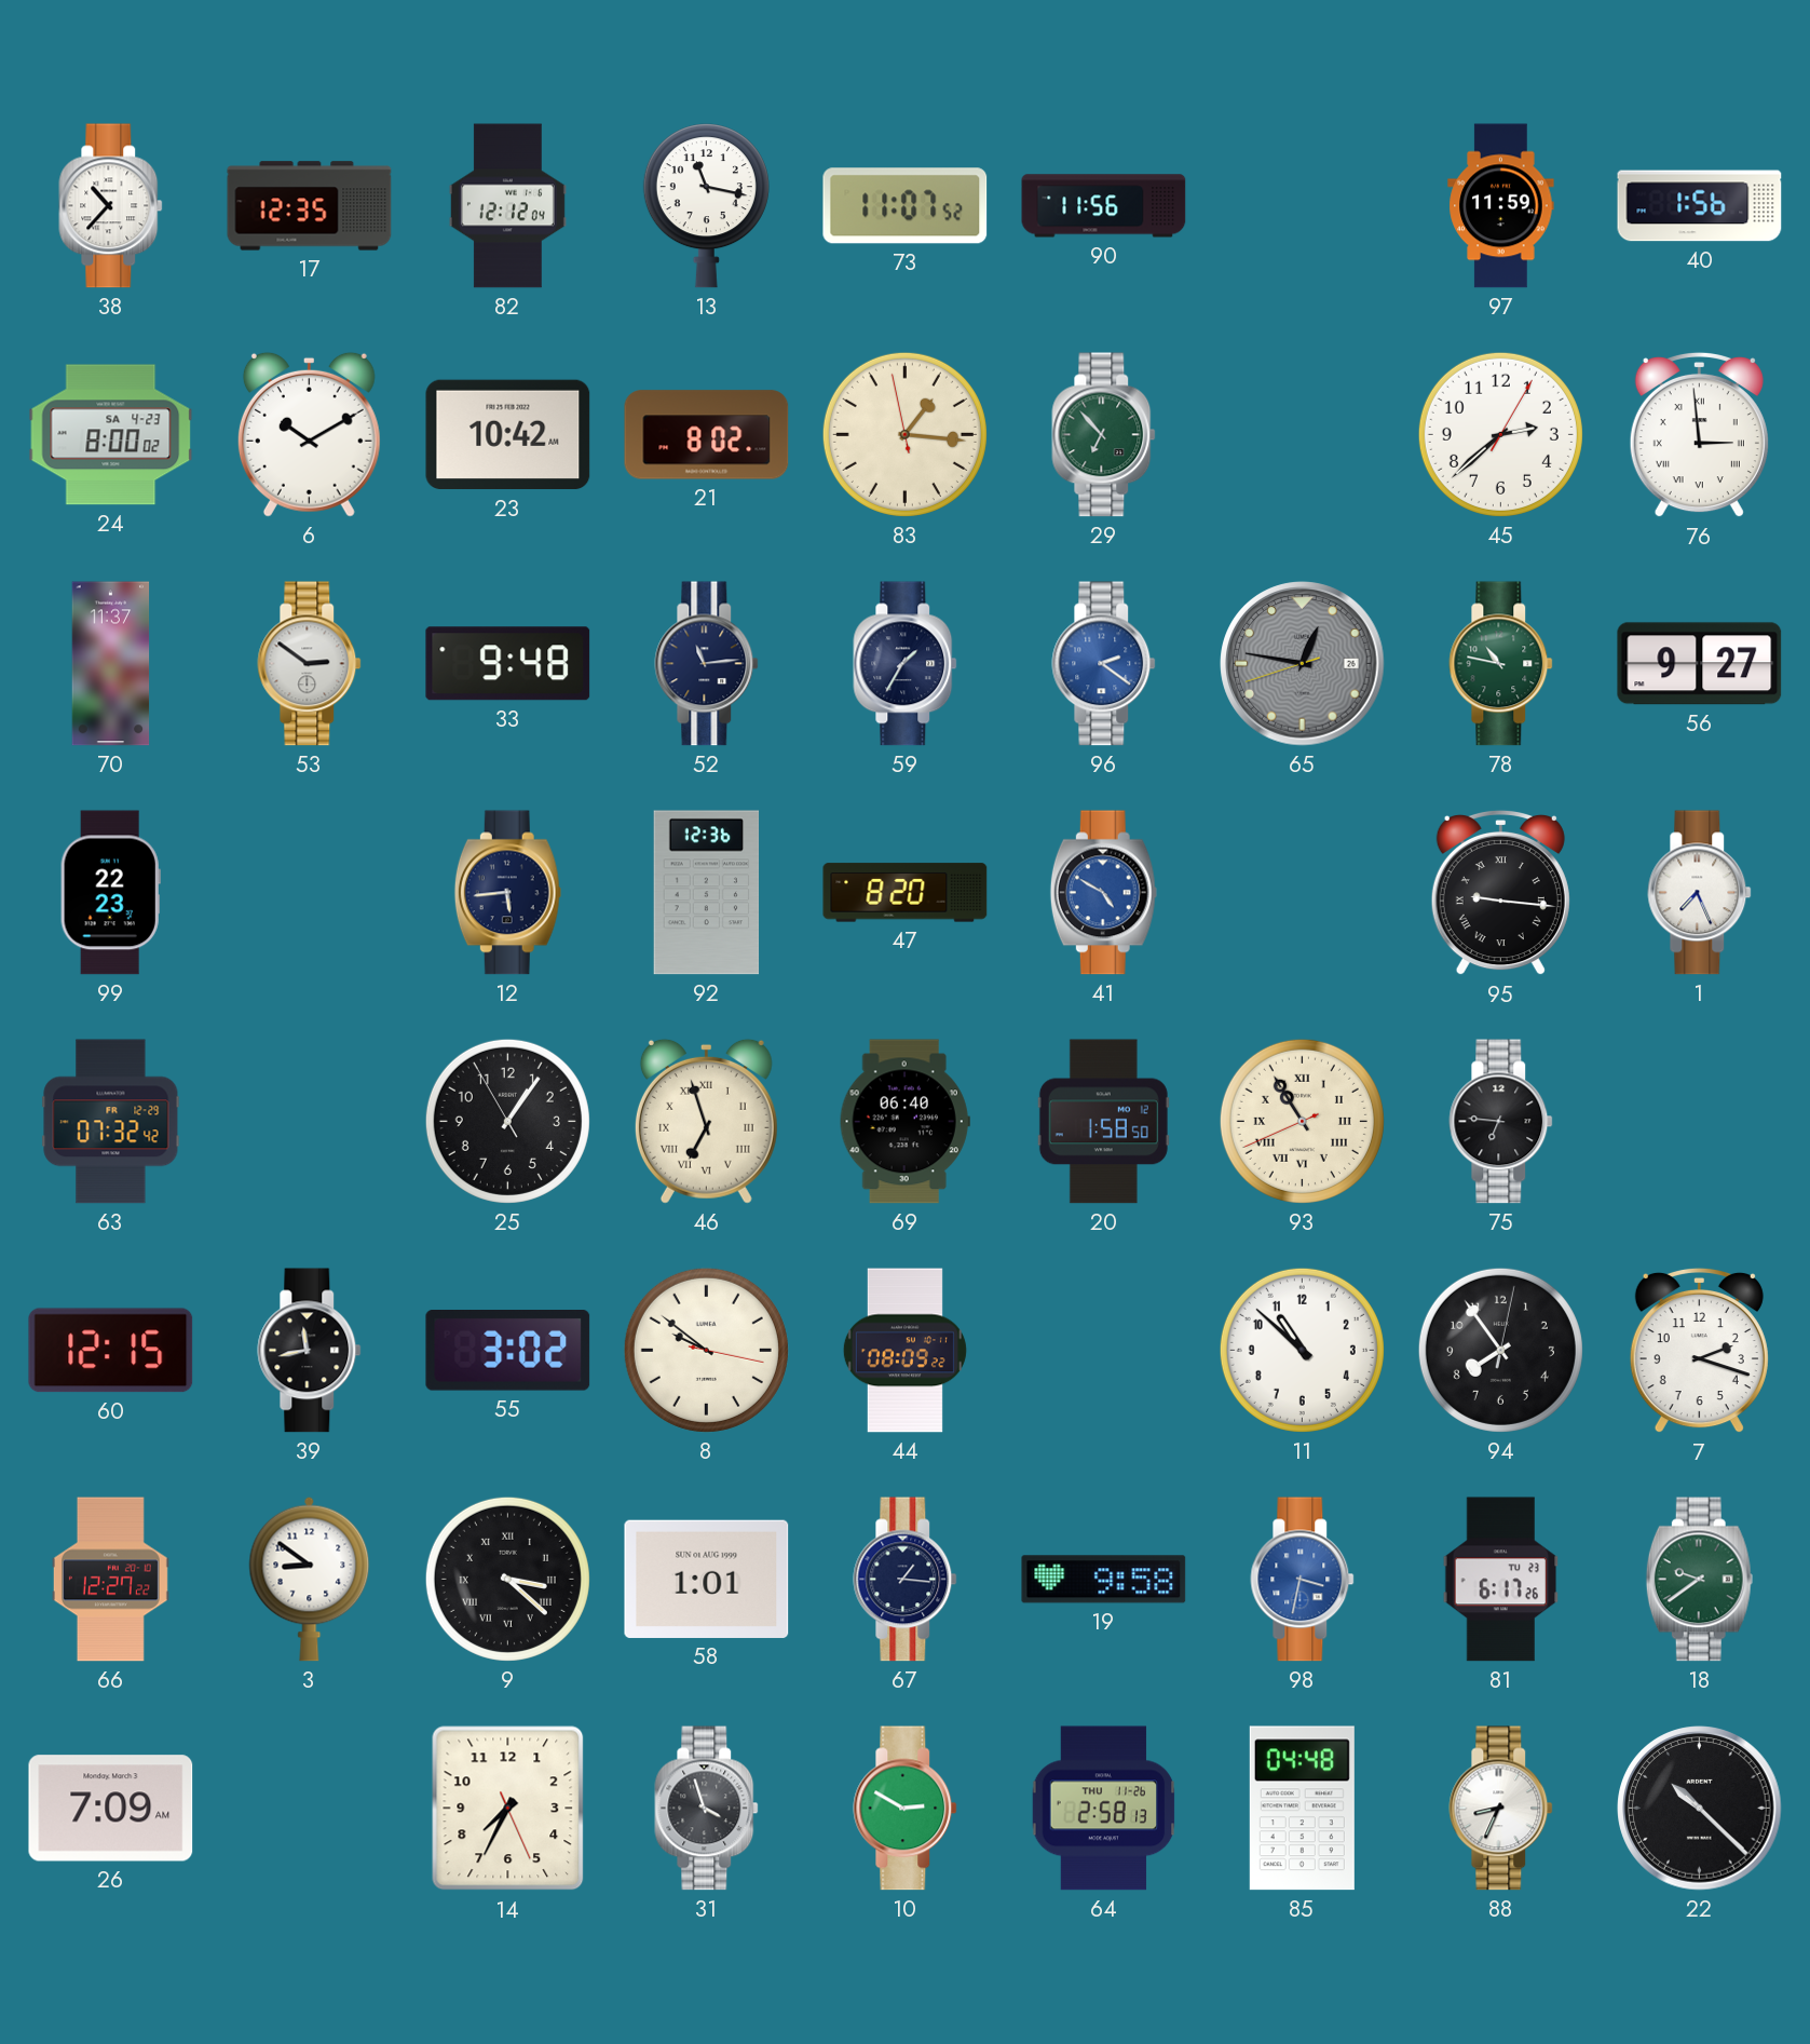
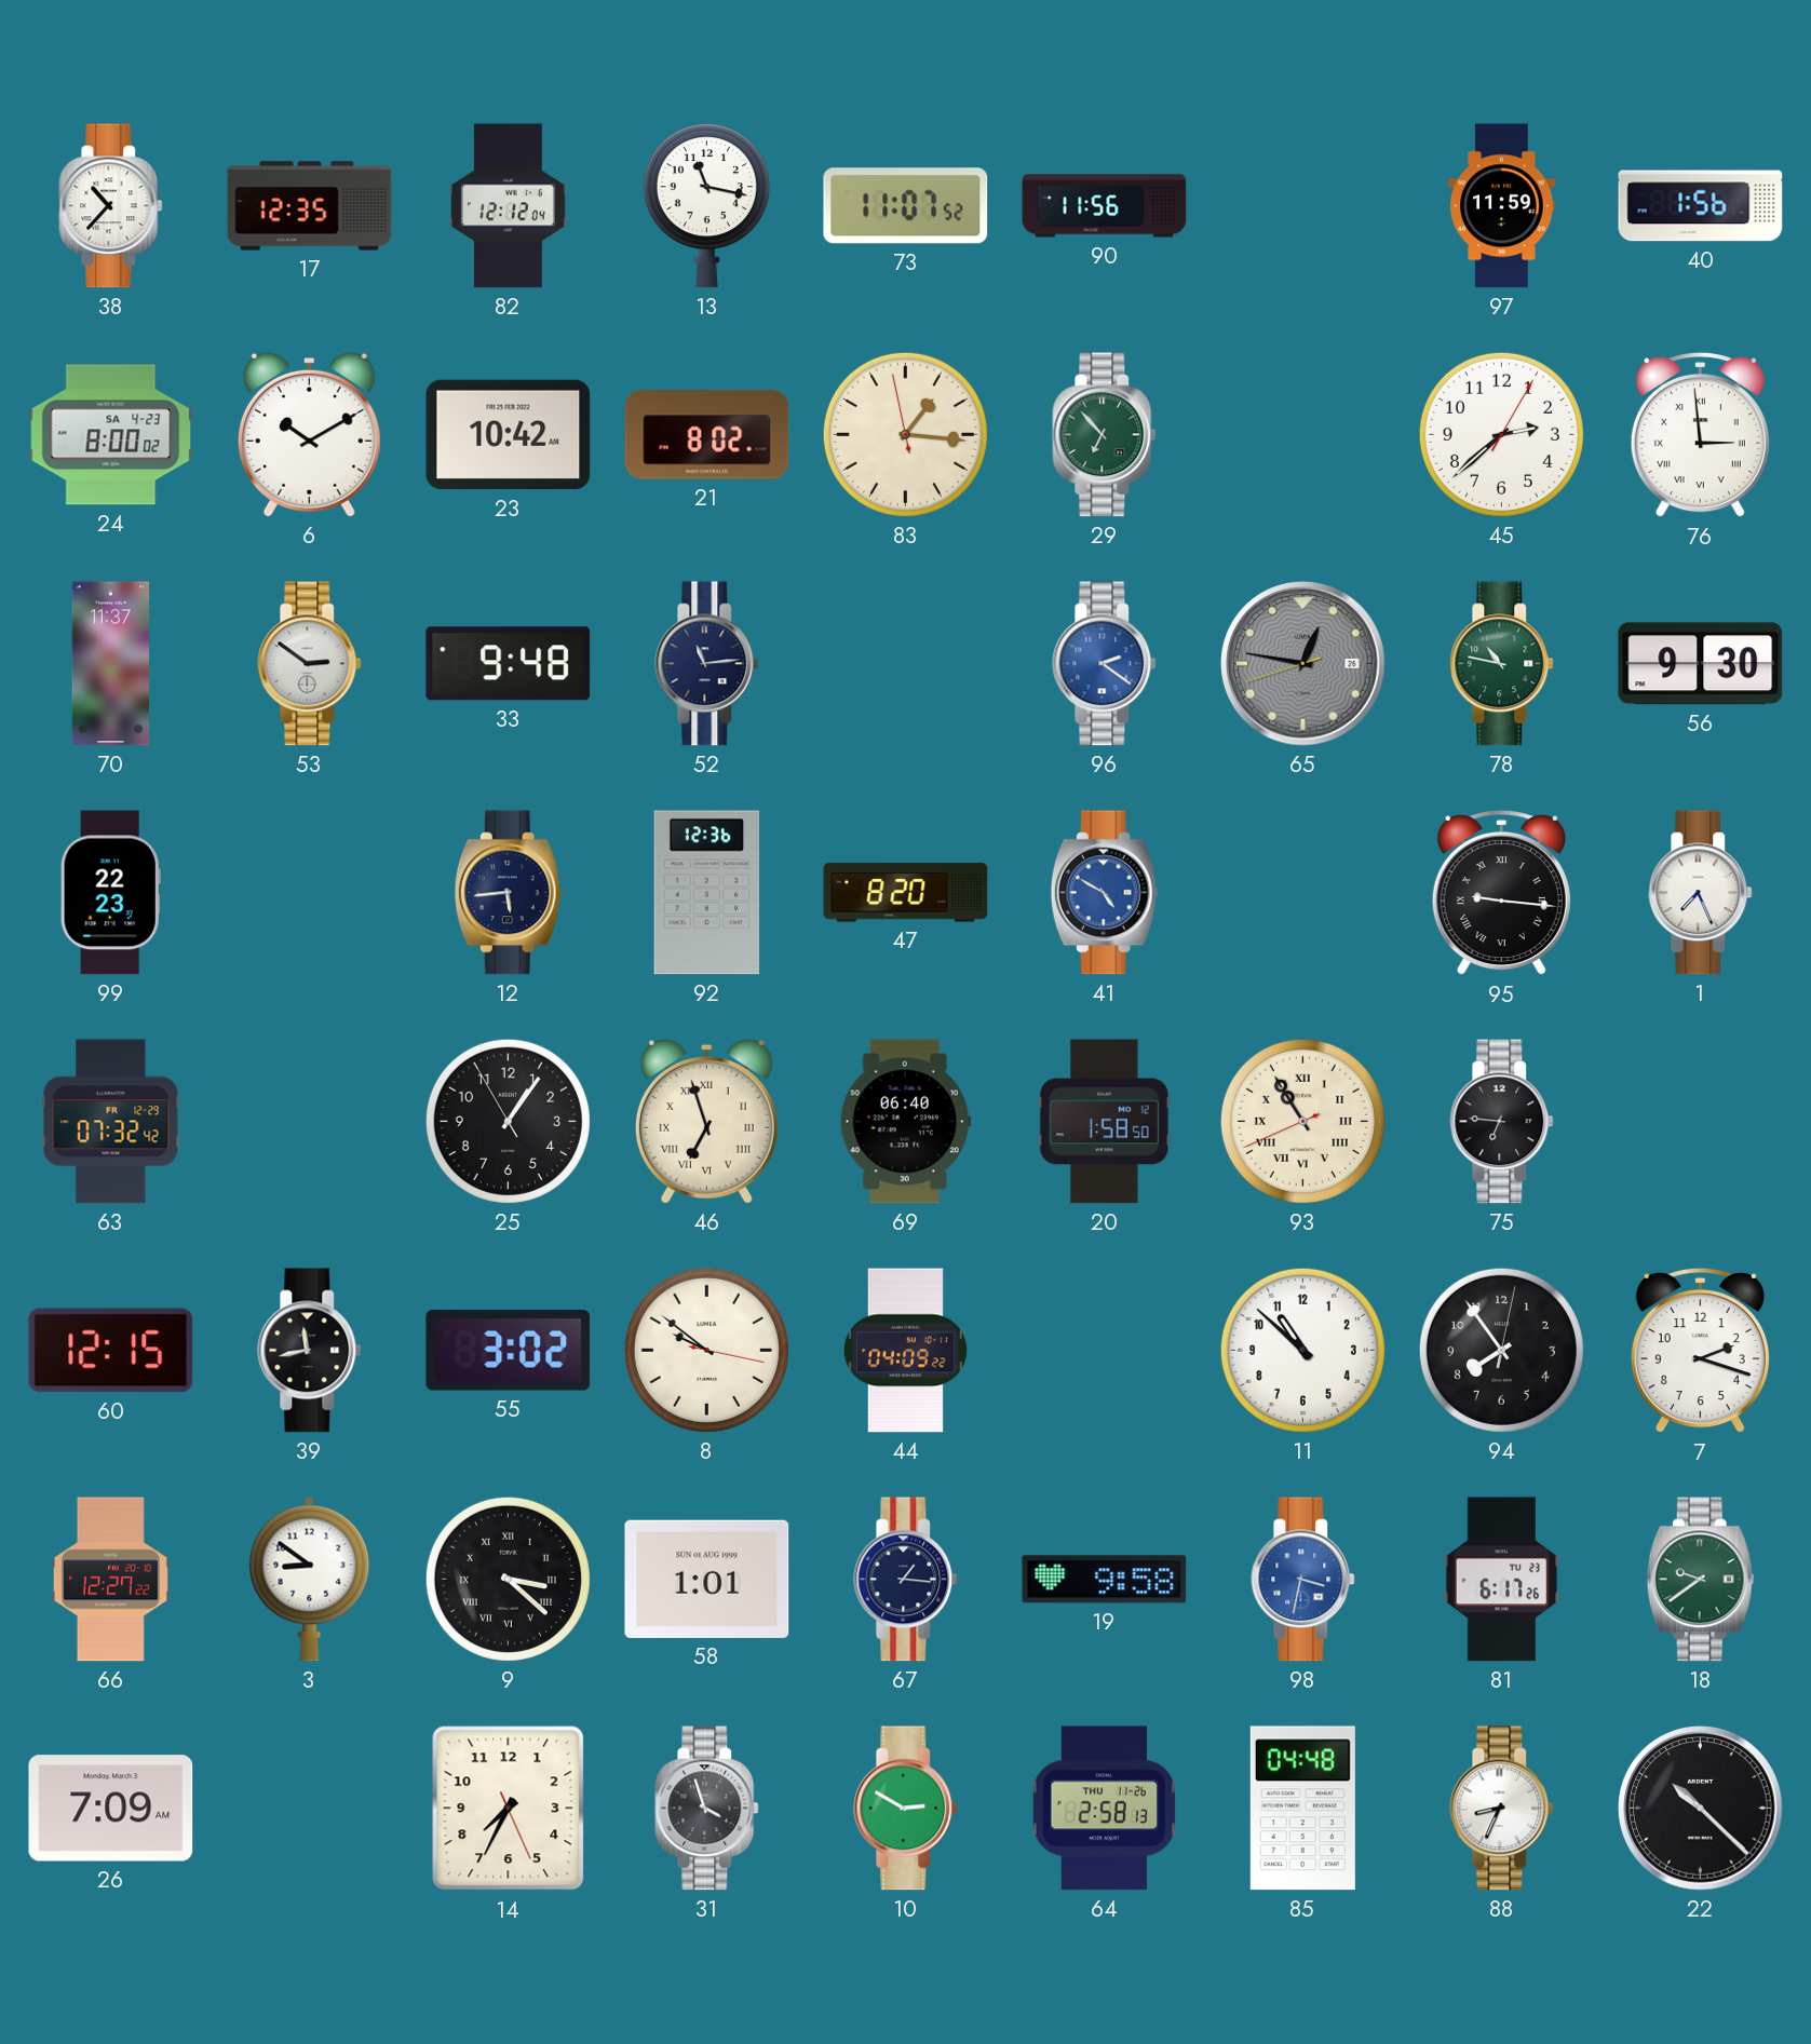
59: 1:35 -> none (906, 664)
56: 9:27 -> 9:30 (1701, 664)
44: 08:09 -> 04:09 (905, 1351)
